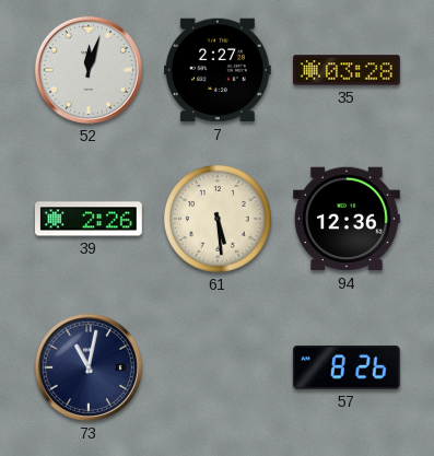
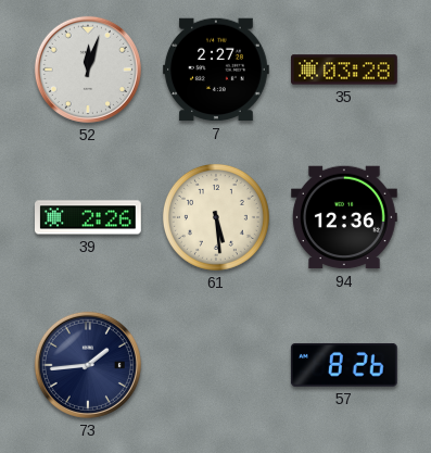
73: 11:02 -> 1:44 (88, 365)
